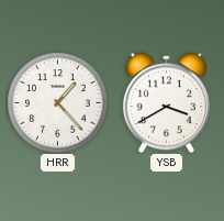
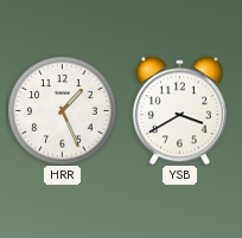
HRR: 1:23 -> 1:26 (62, 110)
